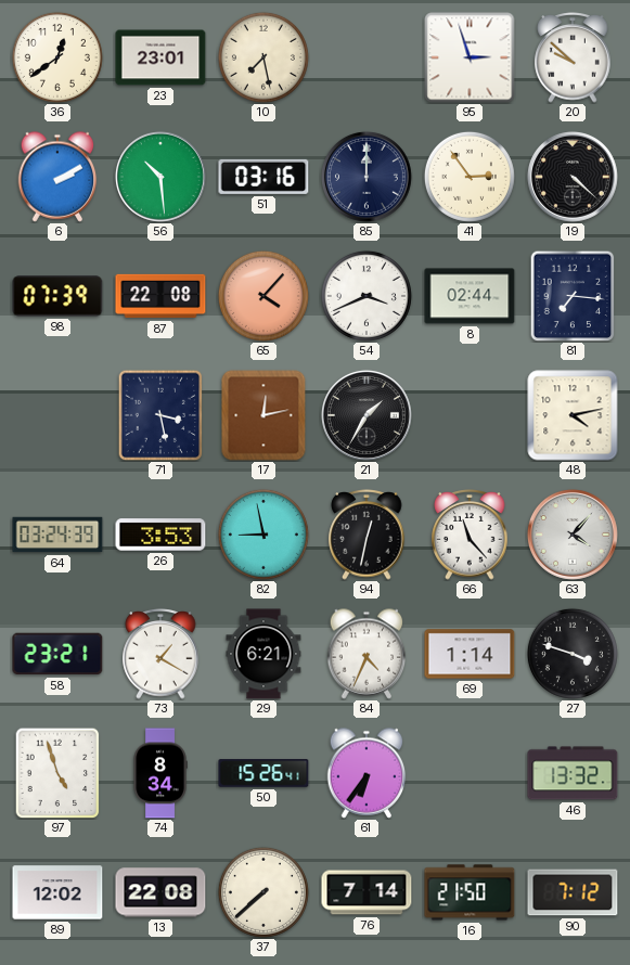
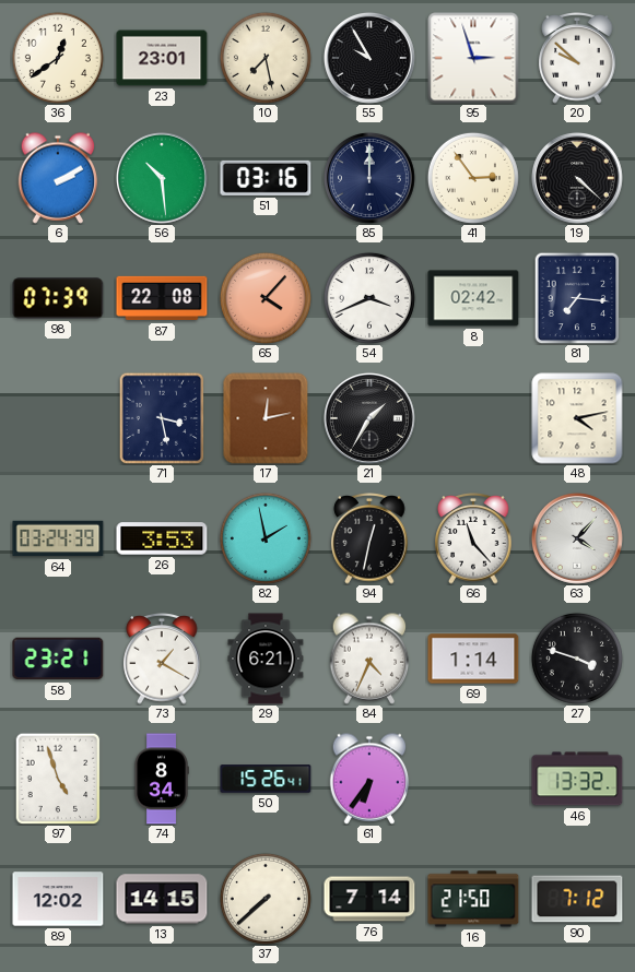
55: none -> 9:55 (369, 58)
8: 02:44 -> 02:42 (473, 298)
82: 8:58 -> 1:58 (266, 538)
13: 22:08 -> 14:15 (162, 899)
